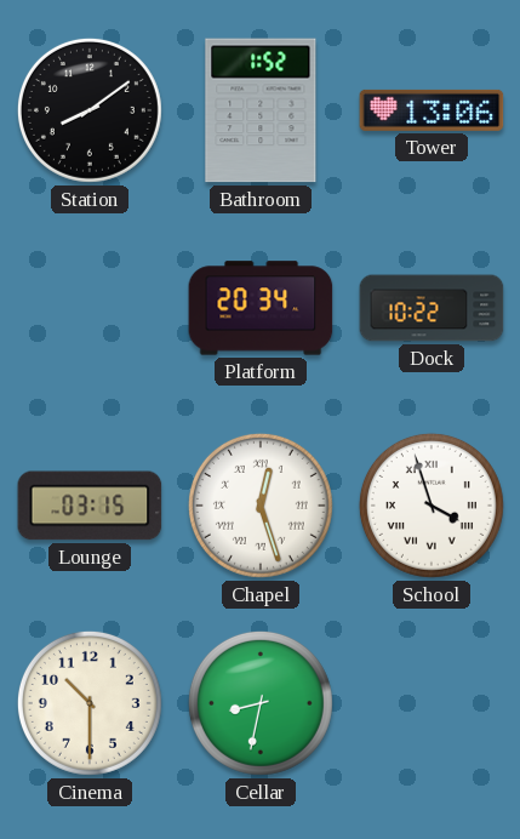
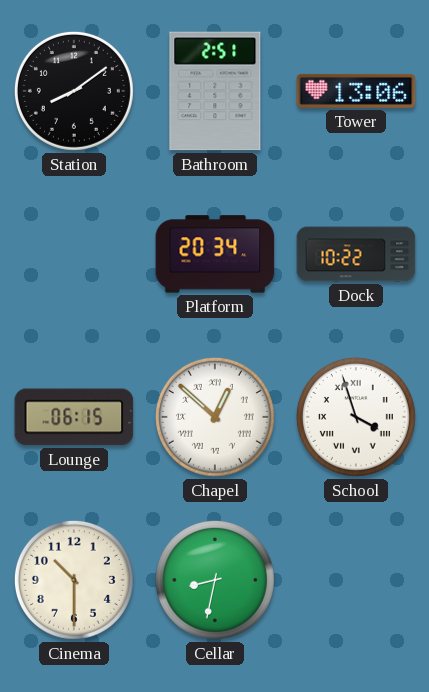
Bathroom: 1:52 -> 2:51 (215, 91)
Lounge: 03:15 -> 06:15 (74, 417)
Chapel: 12:27 -> 12:52 (215, 417)
